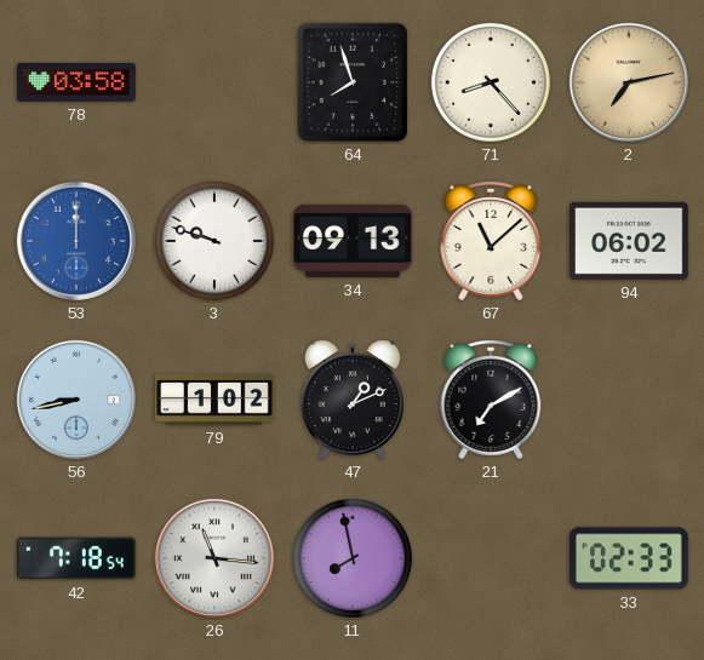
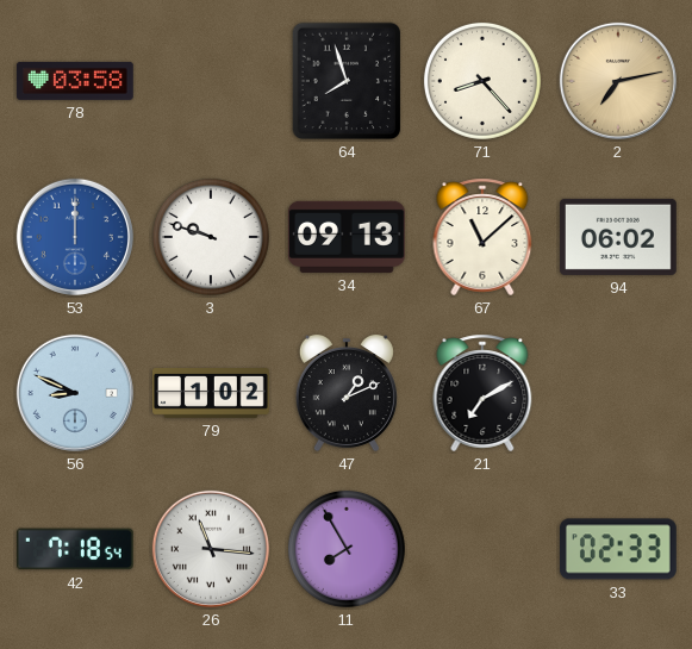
56: 8:43 -> 8:49 (75, 393)
11: 7:58 -> 7:55 (347, 549)
